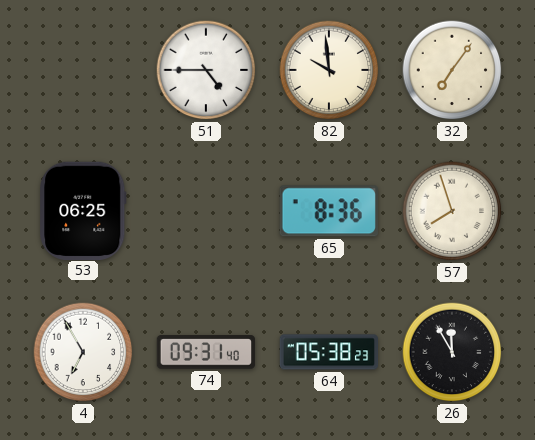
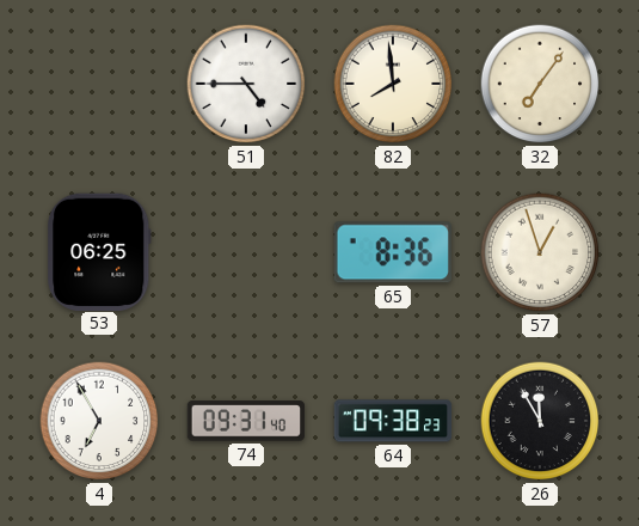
82: 9:59 -> 7:59 (393, 84)
57: 7:57 -> 12:57 (540, 252)
64: 05:38 -> 09:38 (393, 421)
